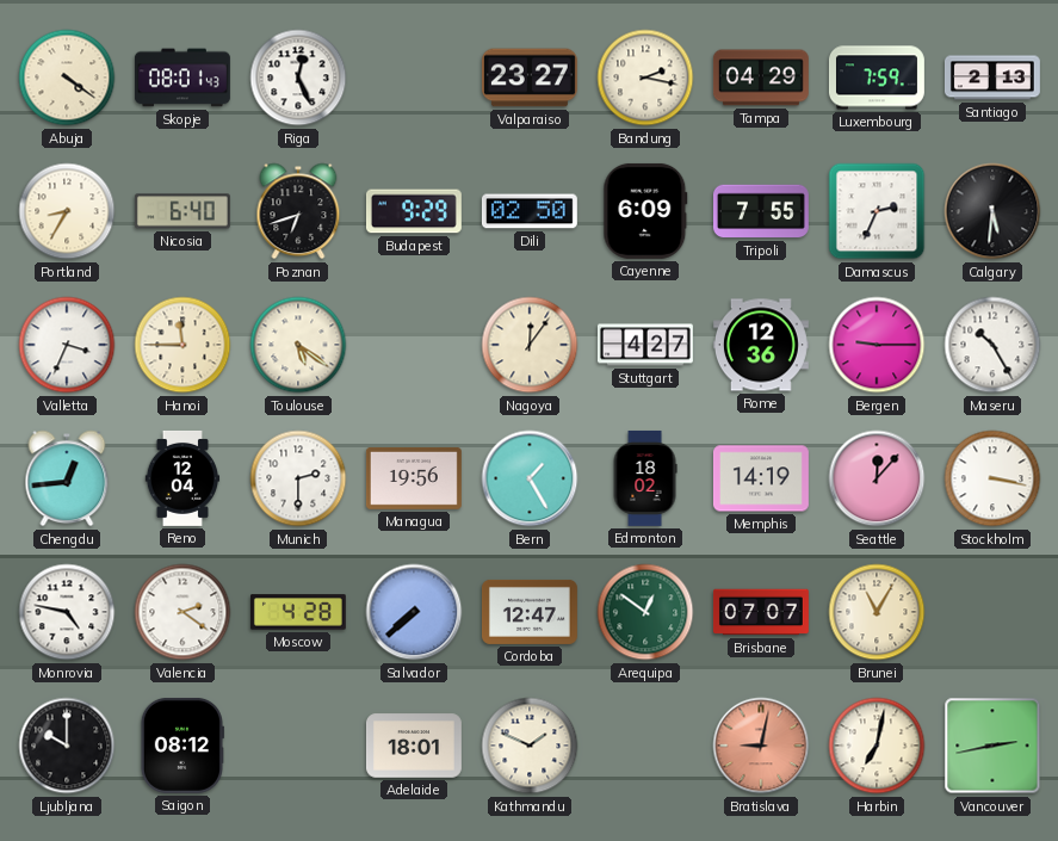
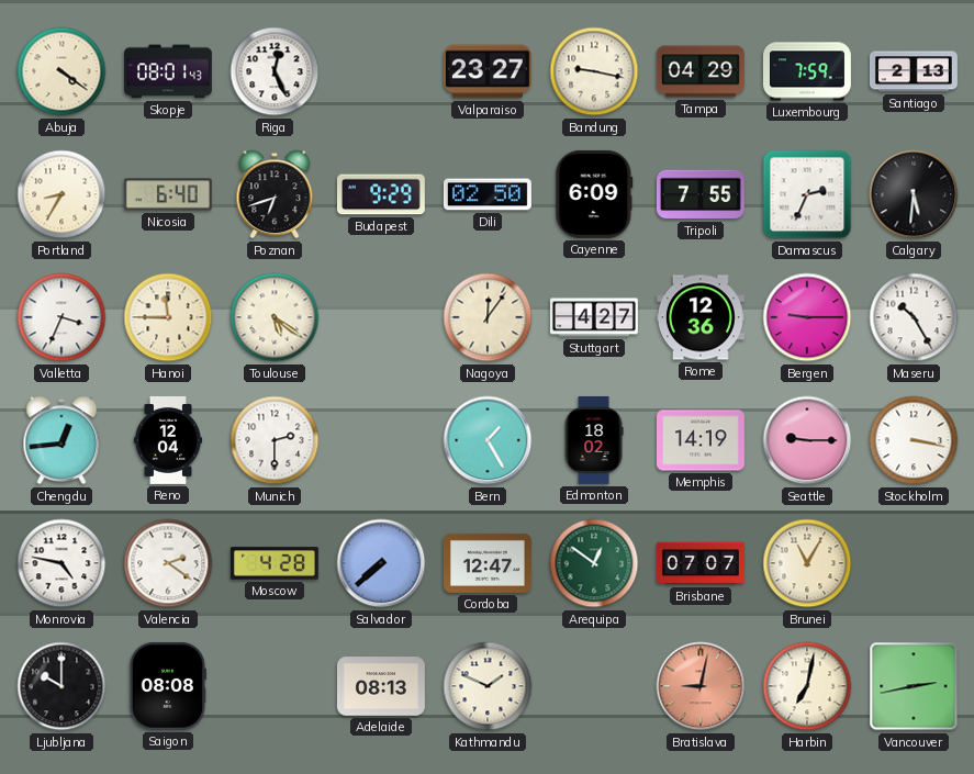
Bandung: 2:17 -> 9:17 (594, 71)
Managua: 19:56 -> none (414, 478)
Seattle: 12:07 -> 9:15 (807, 440)
Saigon: 08:12 -> 08:08 (167, 686)
Adelaide: 18:01 -> 08:13 (381, 686)
